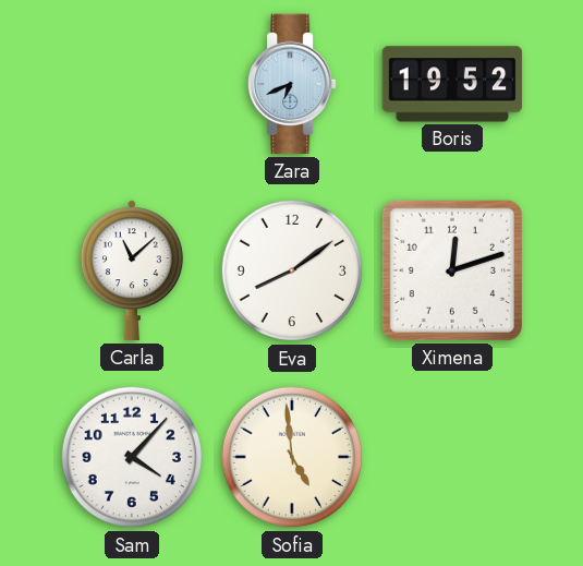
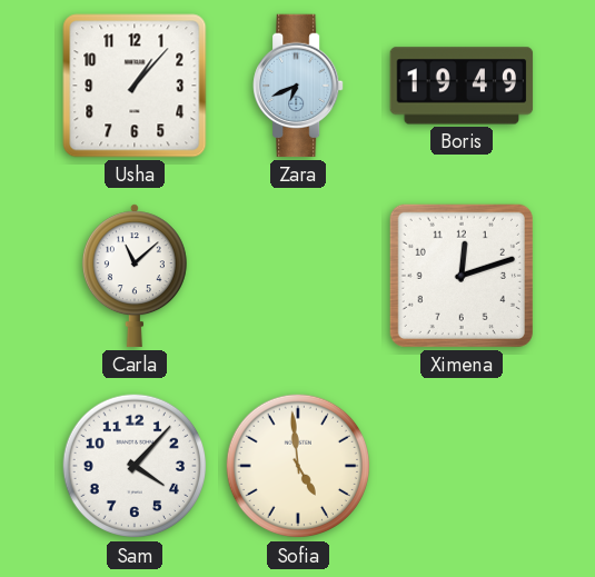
Usha: none -> 1:07 (135, 86)
Boris: 19:52 -> 19:49 (462, 86)
Eva: 8:09 -> none (292, 270)
